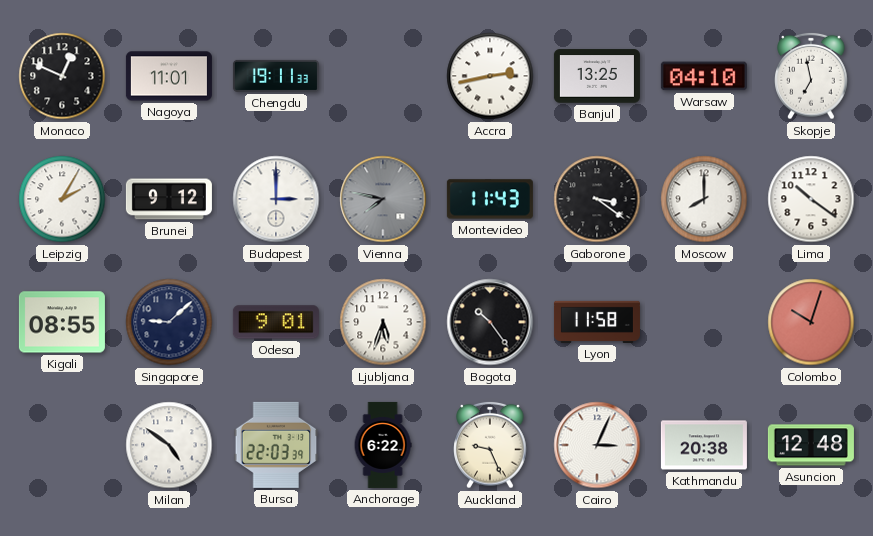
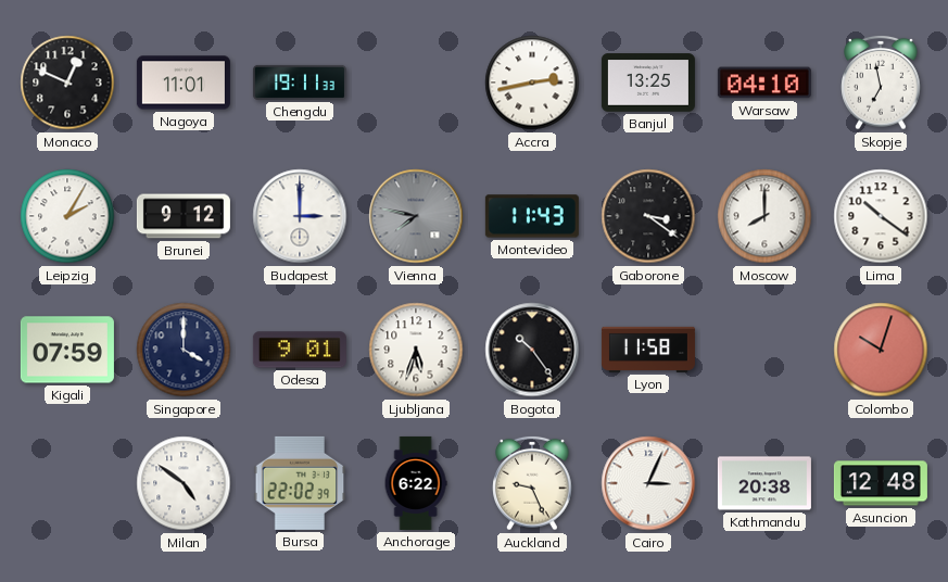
Kigali: 08:55 -> 07:59 (67, 350)
Singapore: 9:08 -> 4:00 (184, 350)
Bursa: 22:03 -> 22:02 (300, 483)
